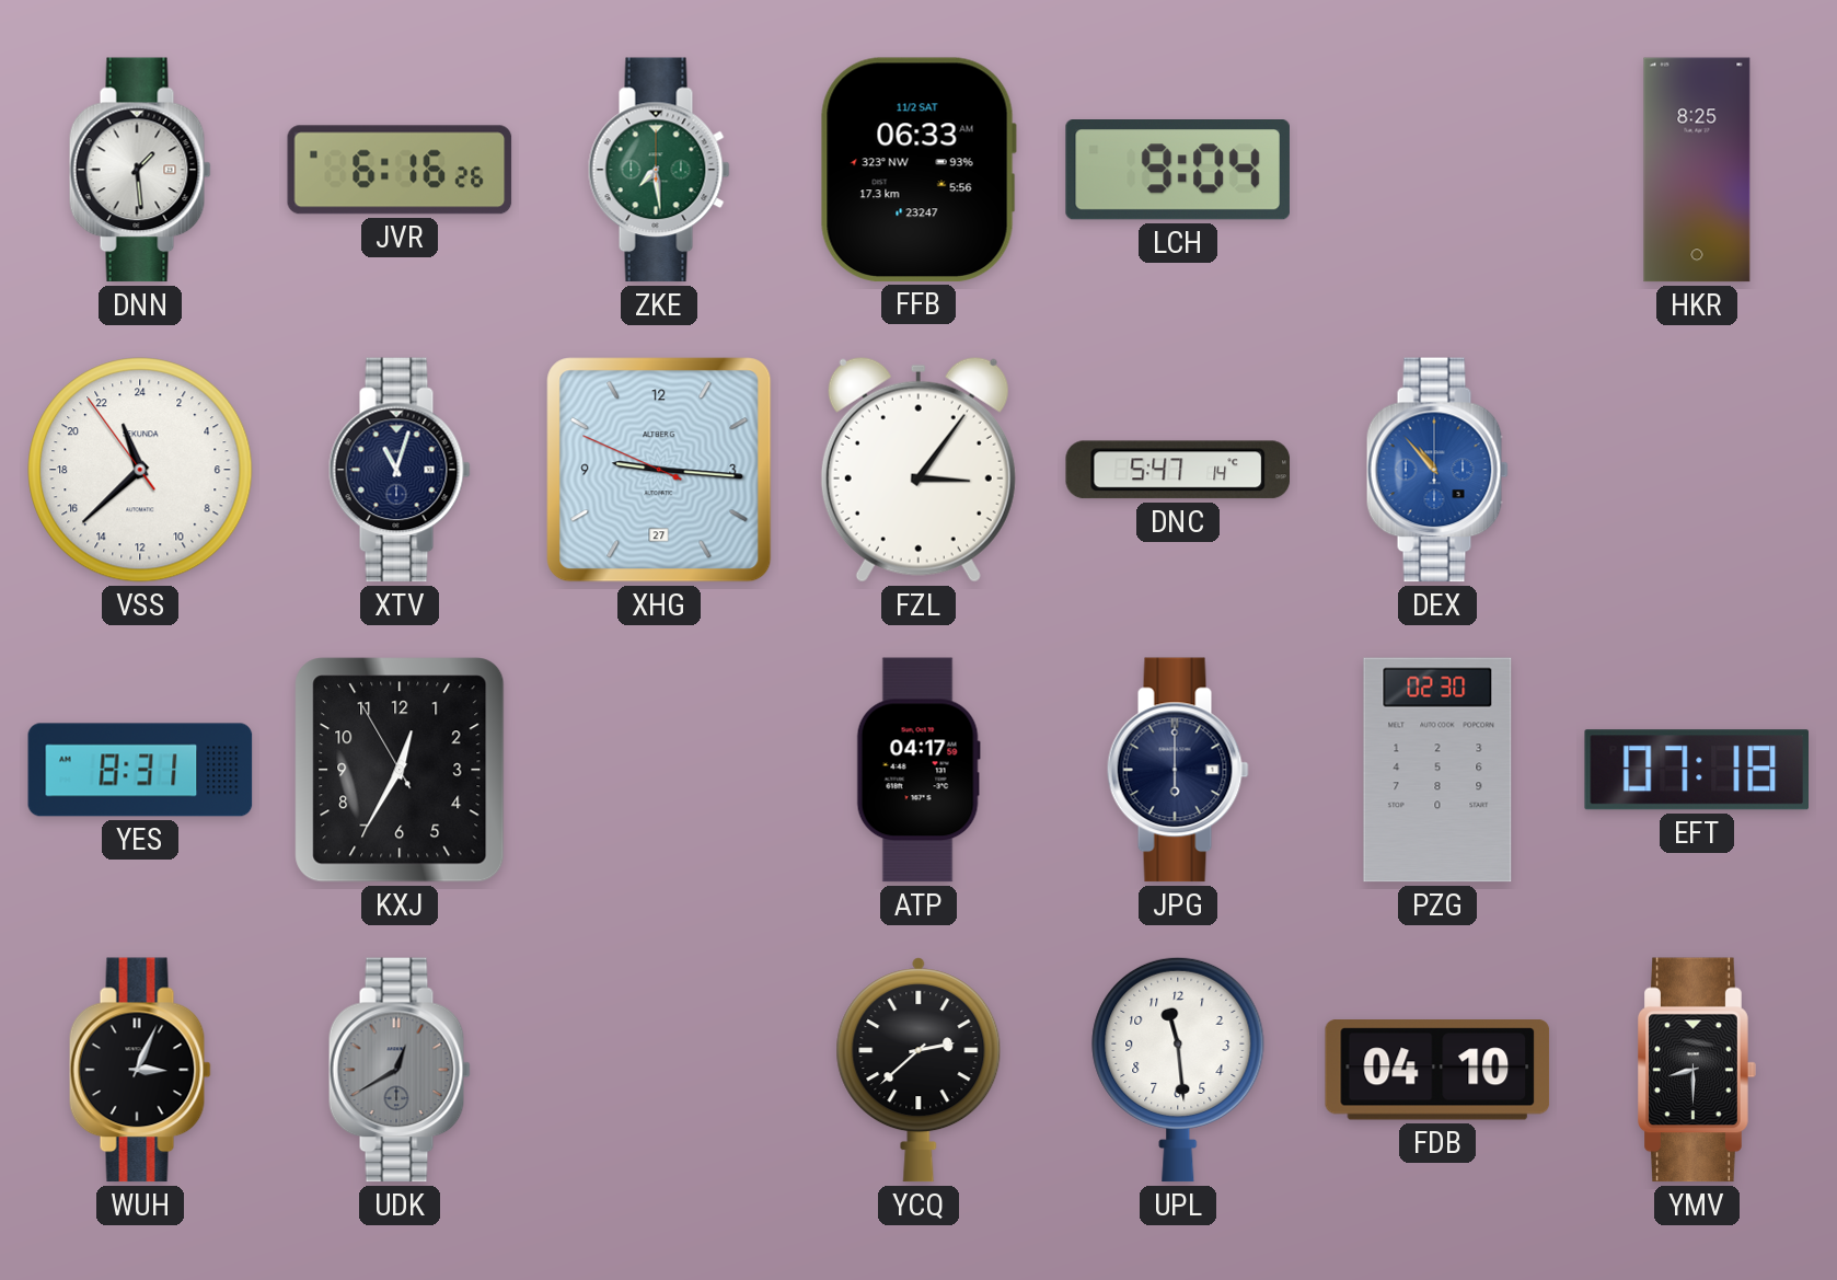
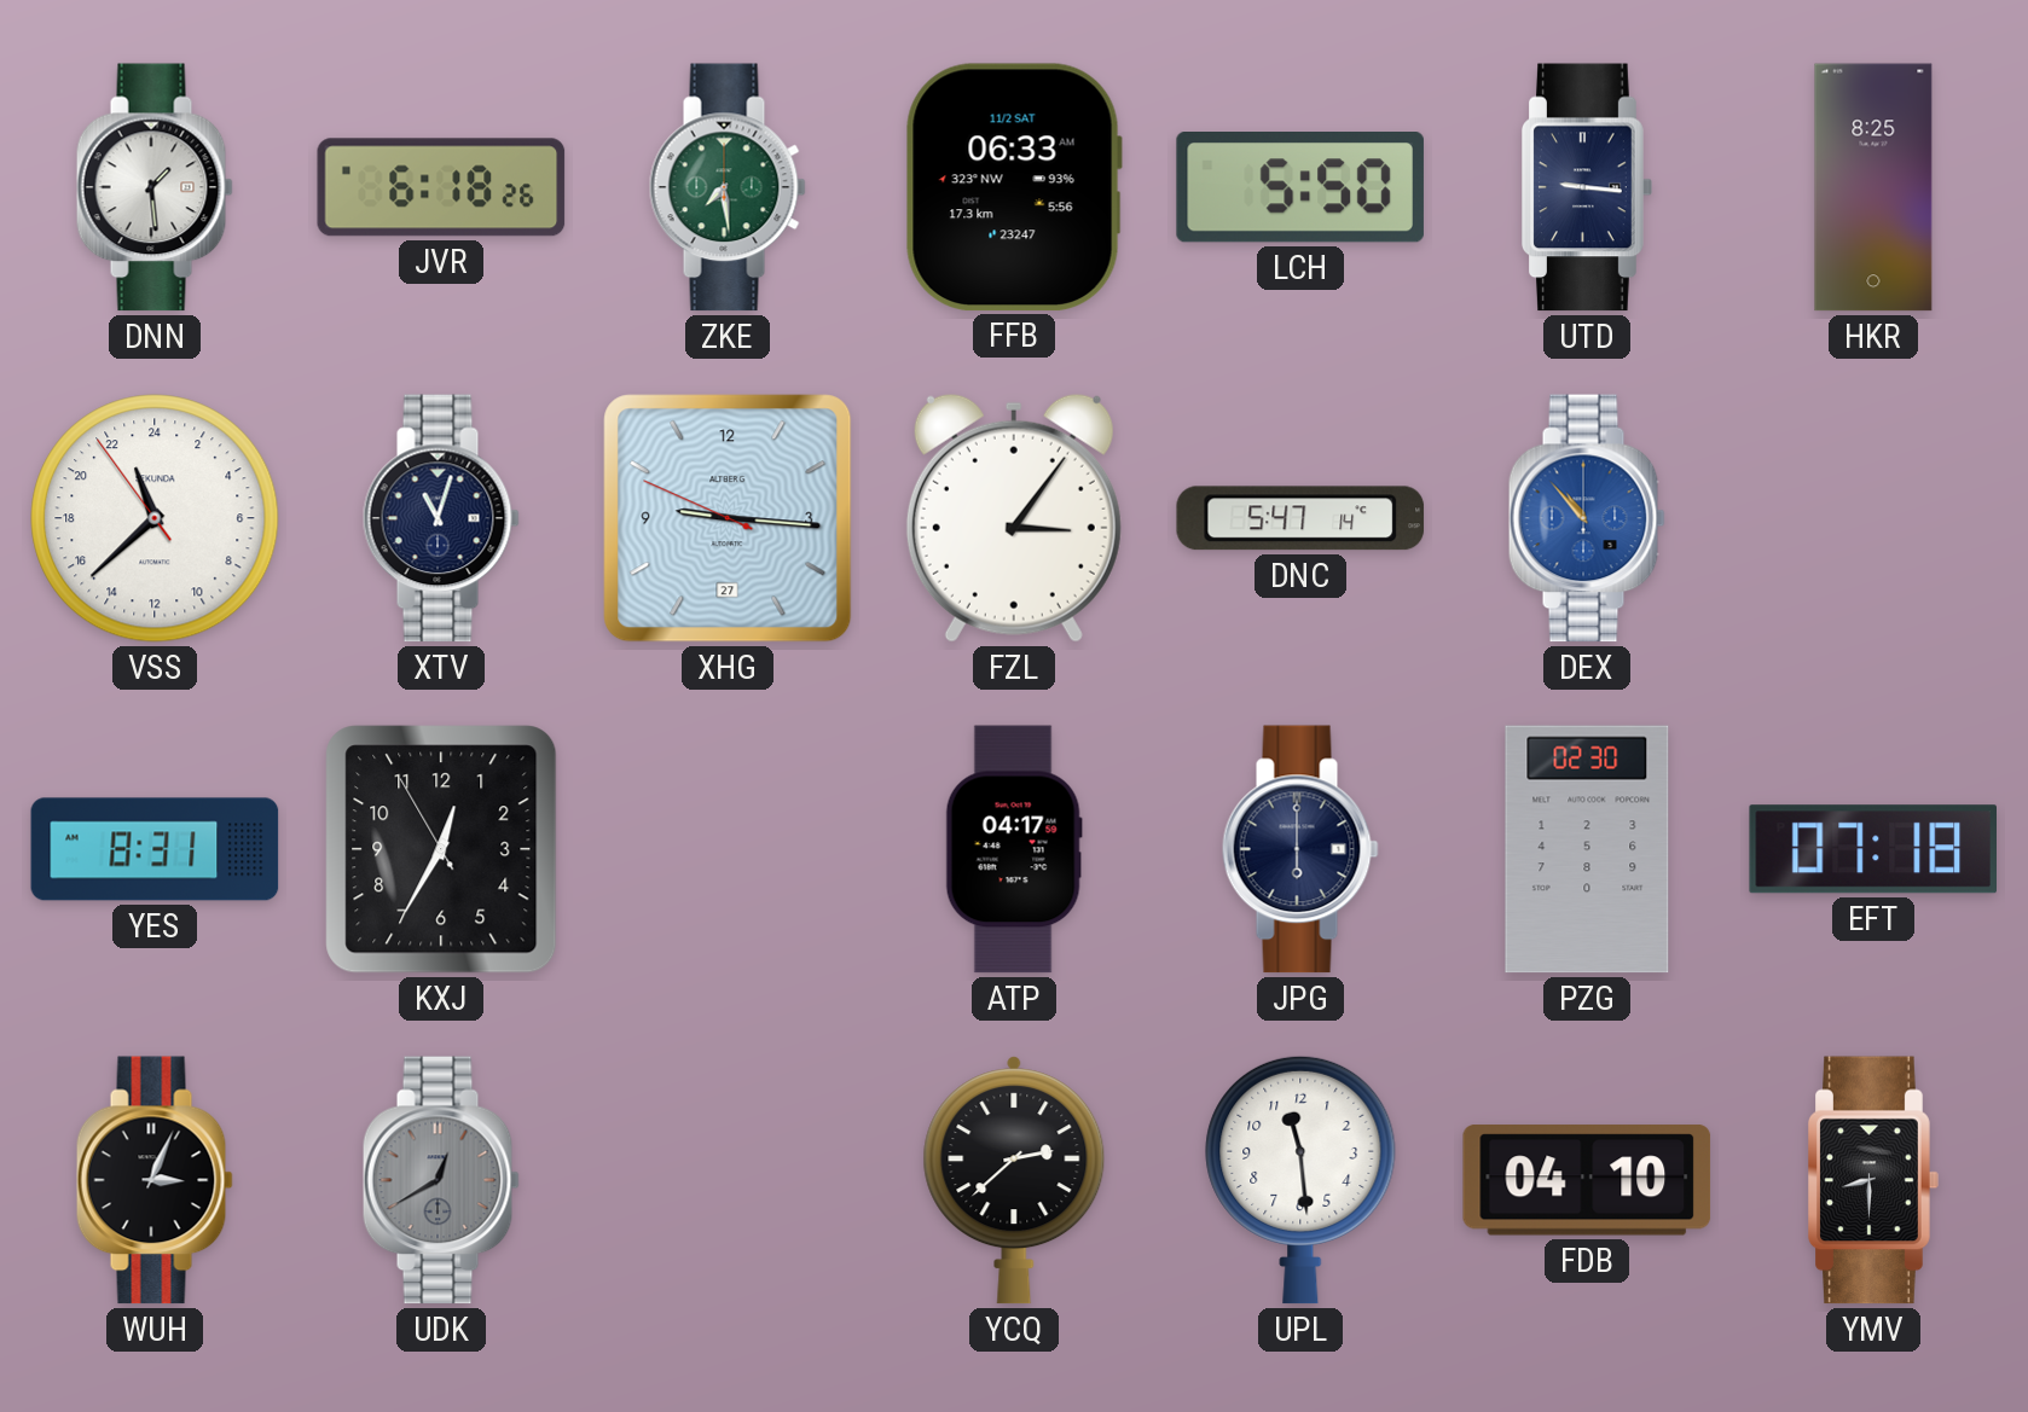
JVR: 6:16 -> 6:18 (441, 187)
LCH: 9:04 -> 5:50 (1300, 188)
UTD: none -> 9:16 (1588, 187)
